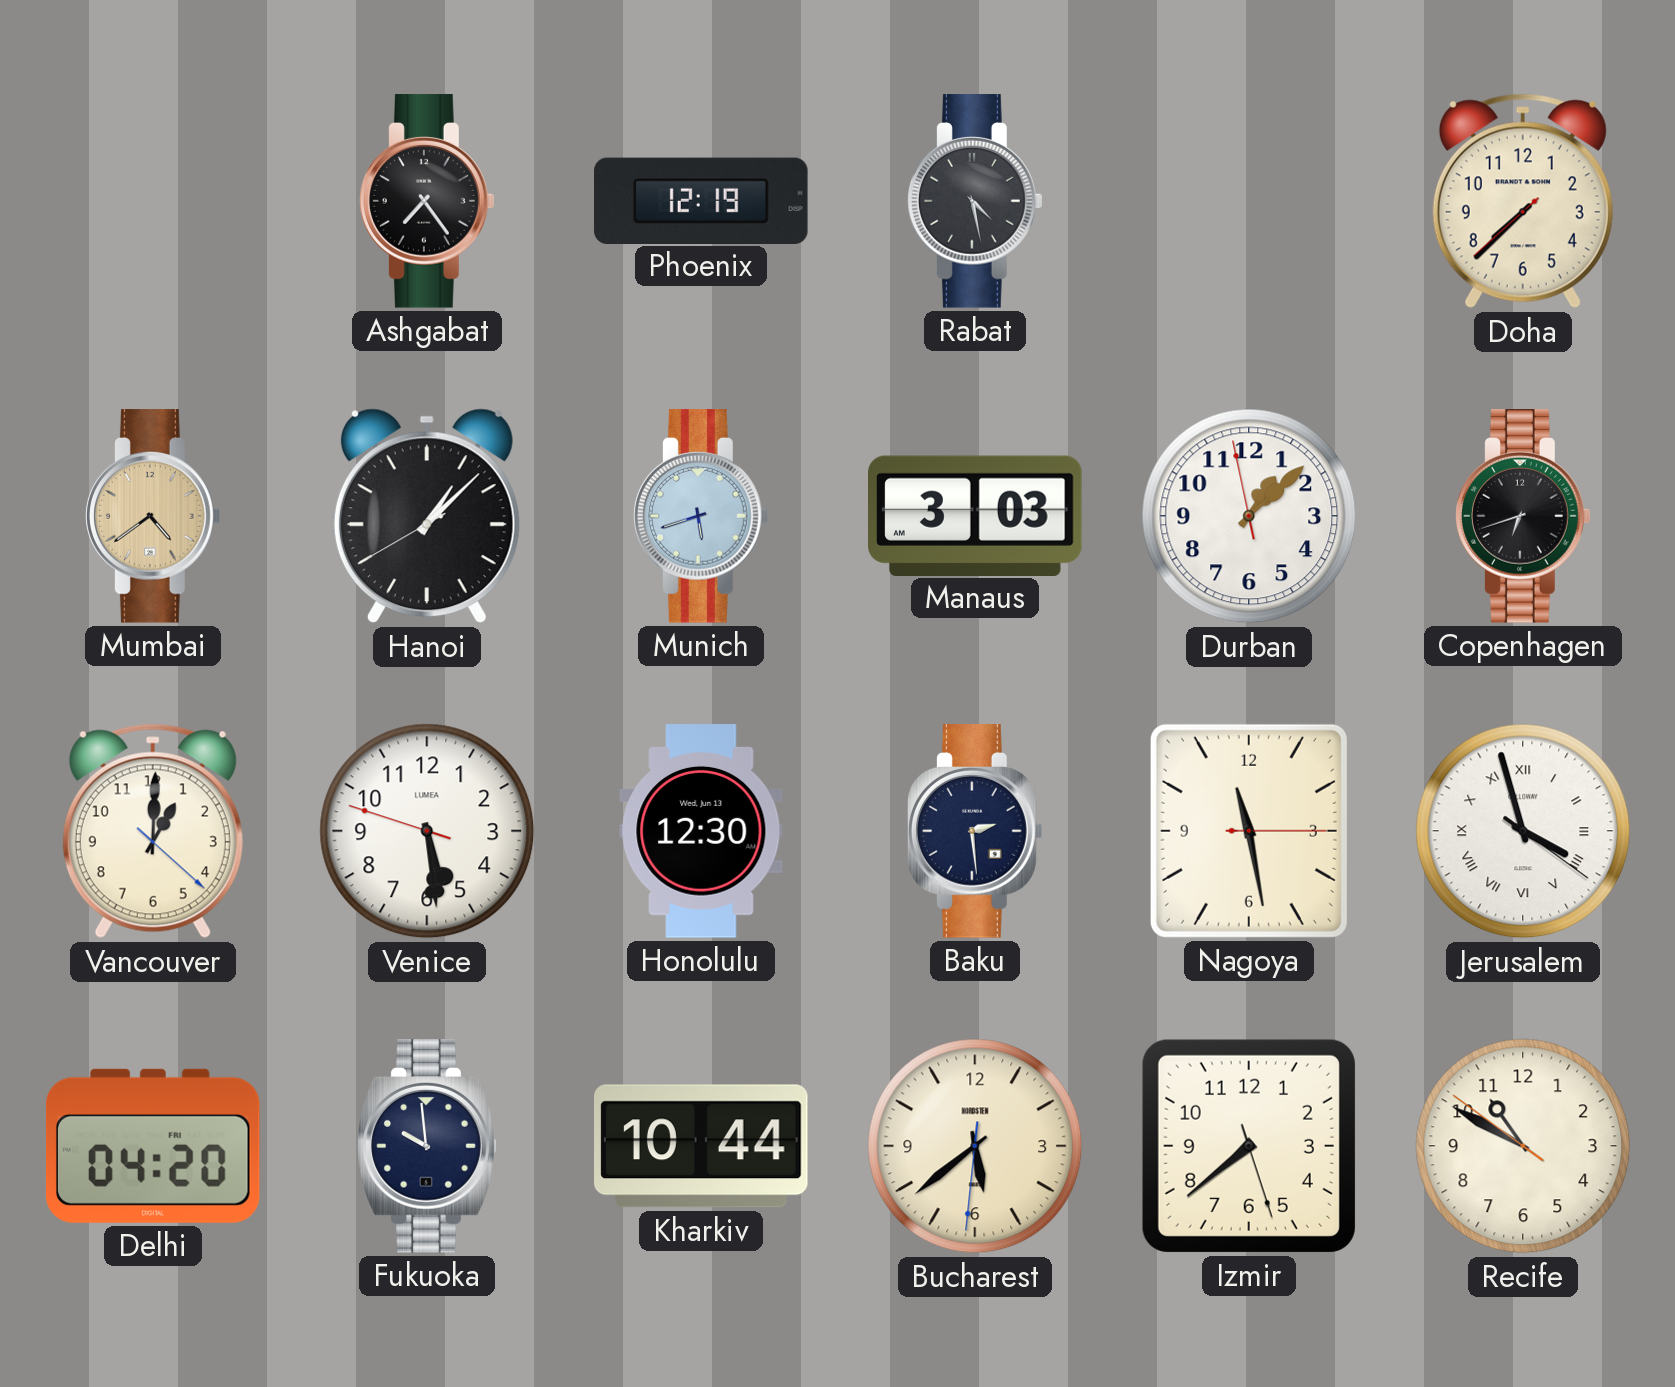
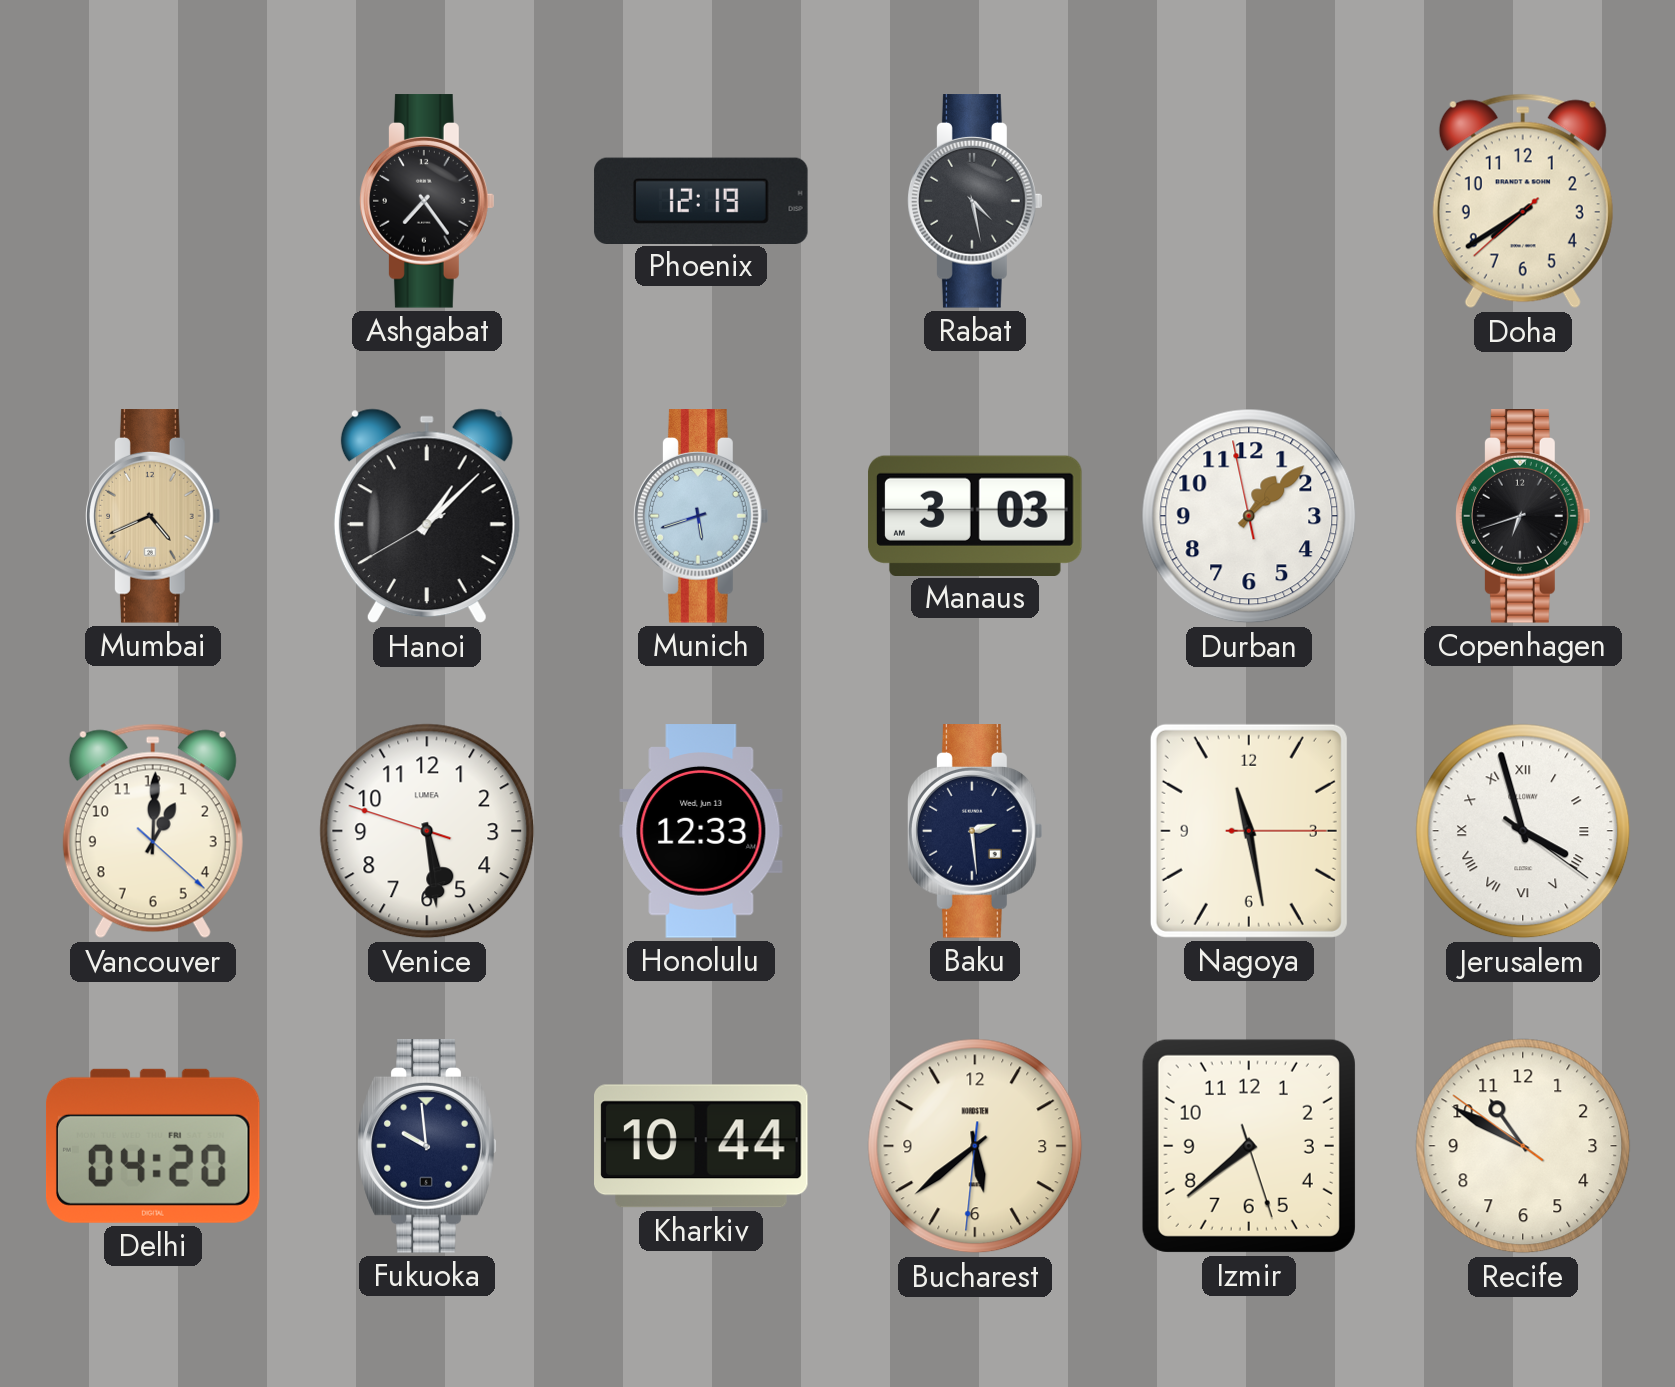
Doha: 7:37 -> 7:39 (1523, 201)
Mumbai: 4:39 -> 4:41 (153, 516)
Honolulu: 12:30 -> 12:33 (701, 831)
